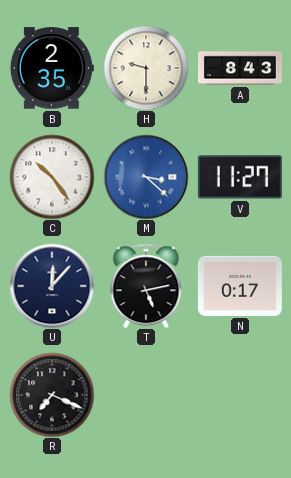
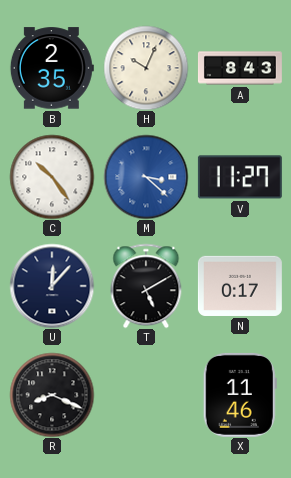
H: 9:30 -> 10:04 (146, 68)
T: 5:13 -> 5:10 (146, 286)
R: 7:19 -> 8:19 (52, 395)
X: none -> 11:46 (240, 395)
